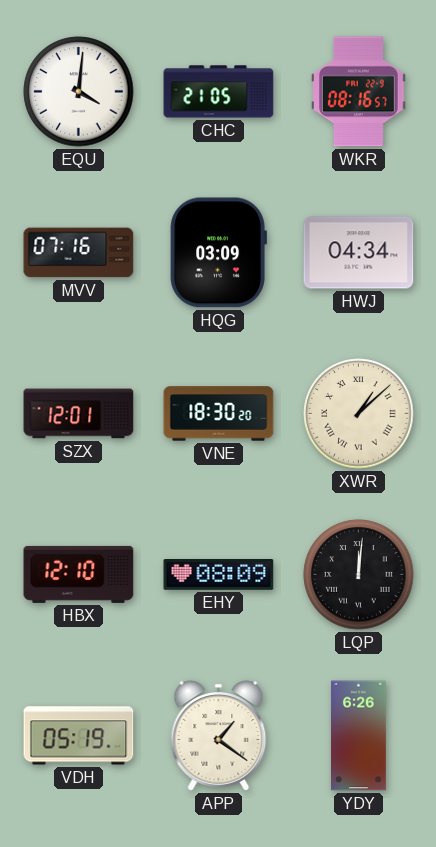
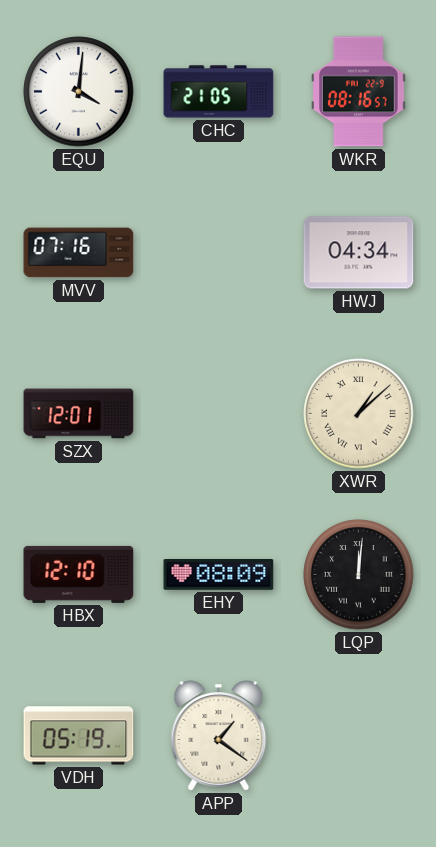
HQG: 03:09 -> none (218, 253)
VNE: 18:30 -> none (219, 414)
YDY: 6:26 -> none (359, 736)
